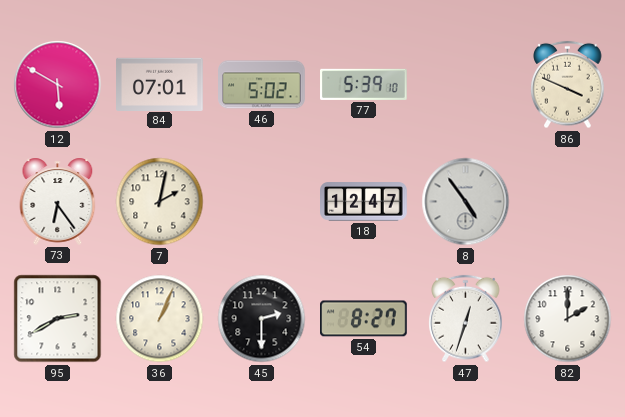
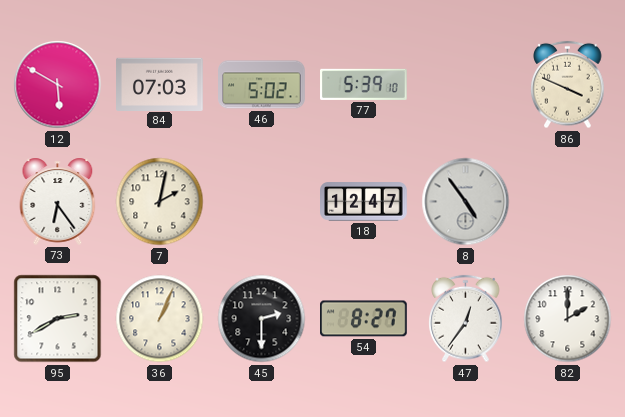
84: 07:01 -> 07:03 (160, 84)
47: 12:33 -> 12:36 (466, 319)
